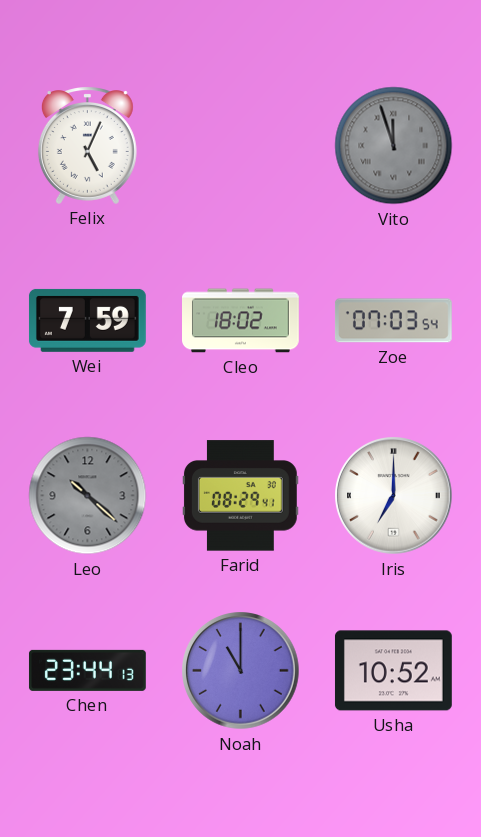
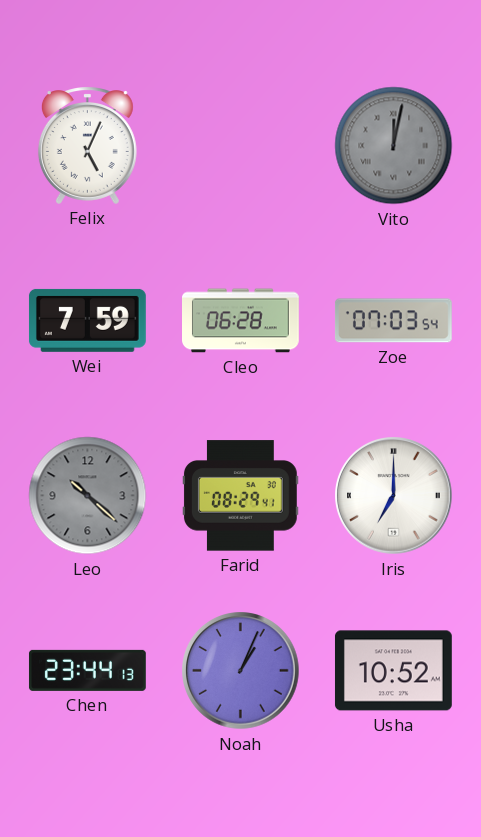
Vito: 11:57 -> 12:02 (394, 146)
Cleo: 18:02 -> 06:28 (241, 321)
Noah: 11:00 -> 1:04 (241, 671)
